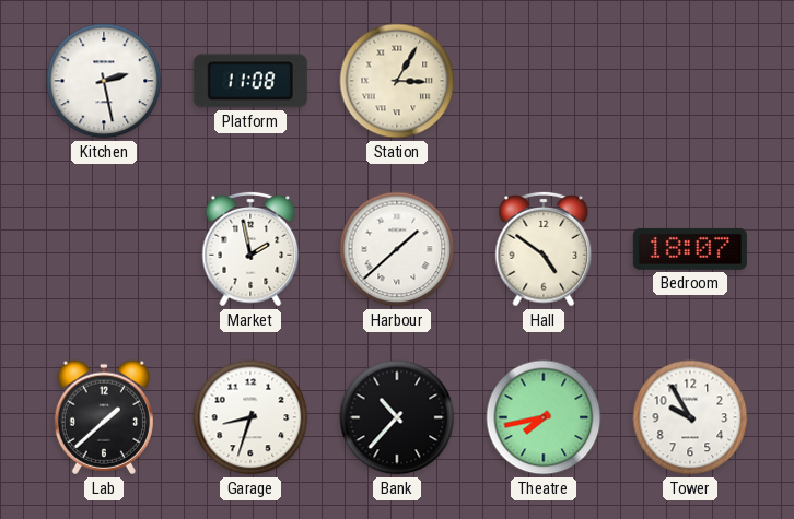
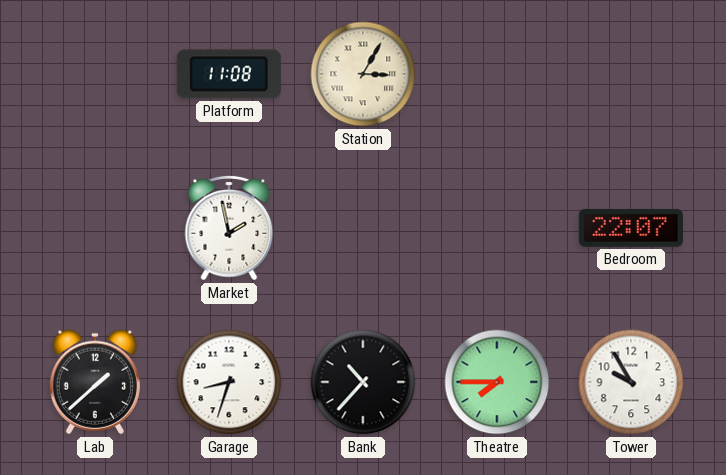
Kitchen: 2:28 -> none (104, 81)
Harbour: 1:38 -> none (397, 249)
Hall: 4:51 -> none (544, 249)
Bedroom: 18:07 -> 22:07 (631, 228)
Theatre: 7:43 -> 7:45 (497, 382)
